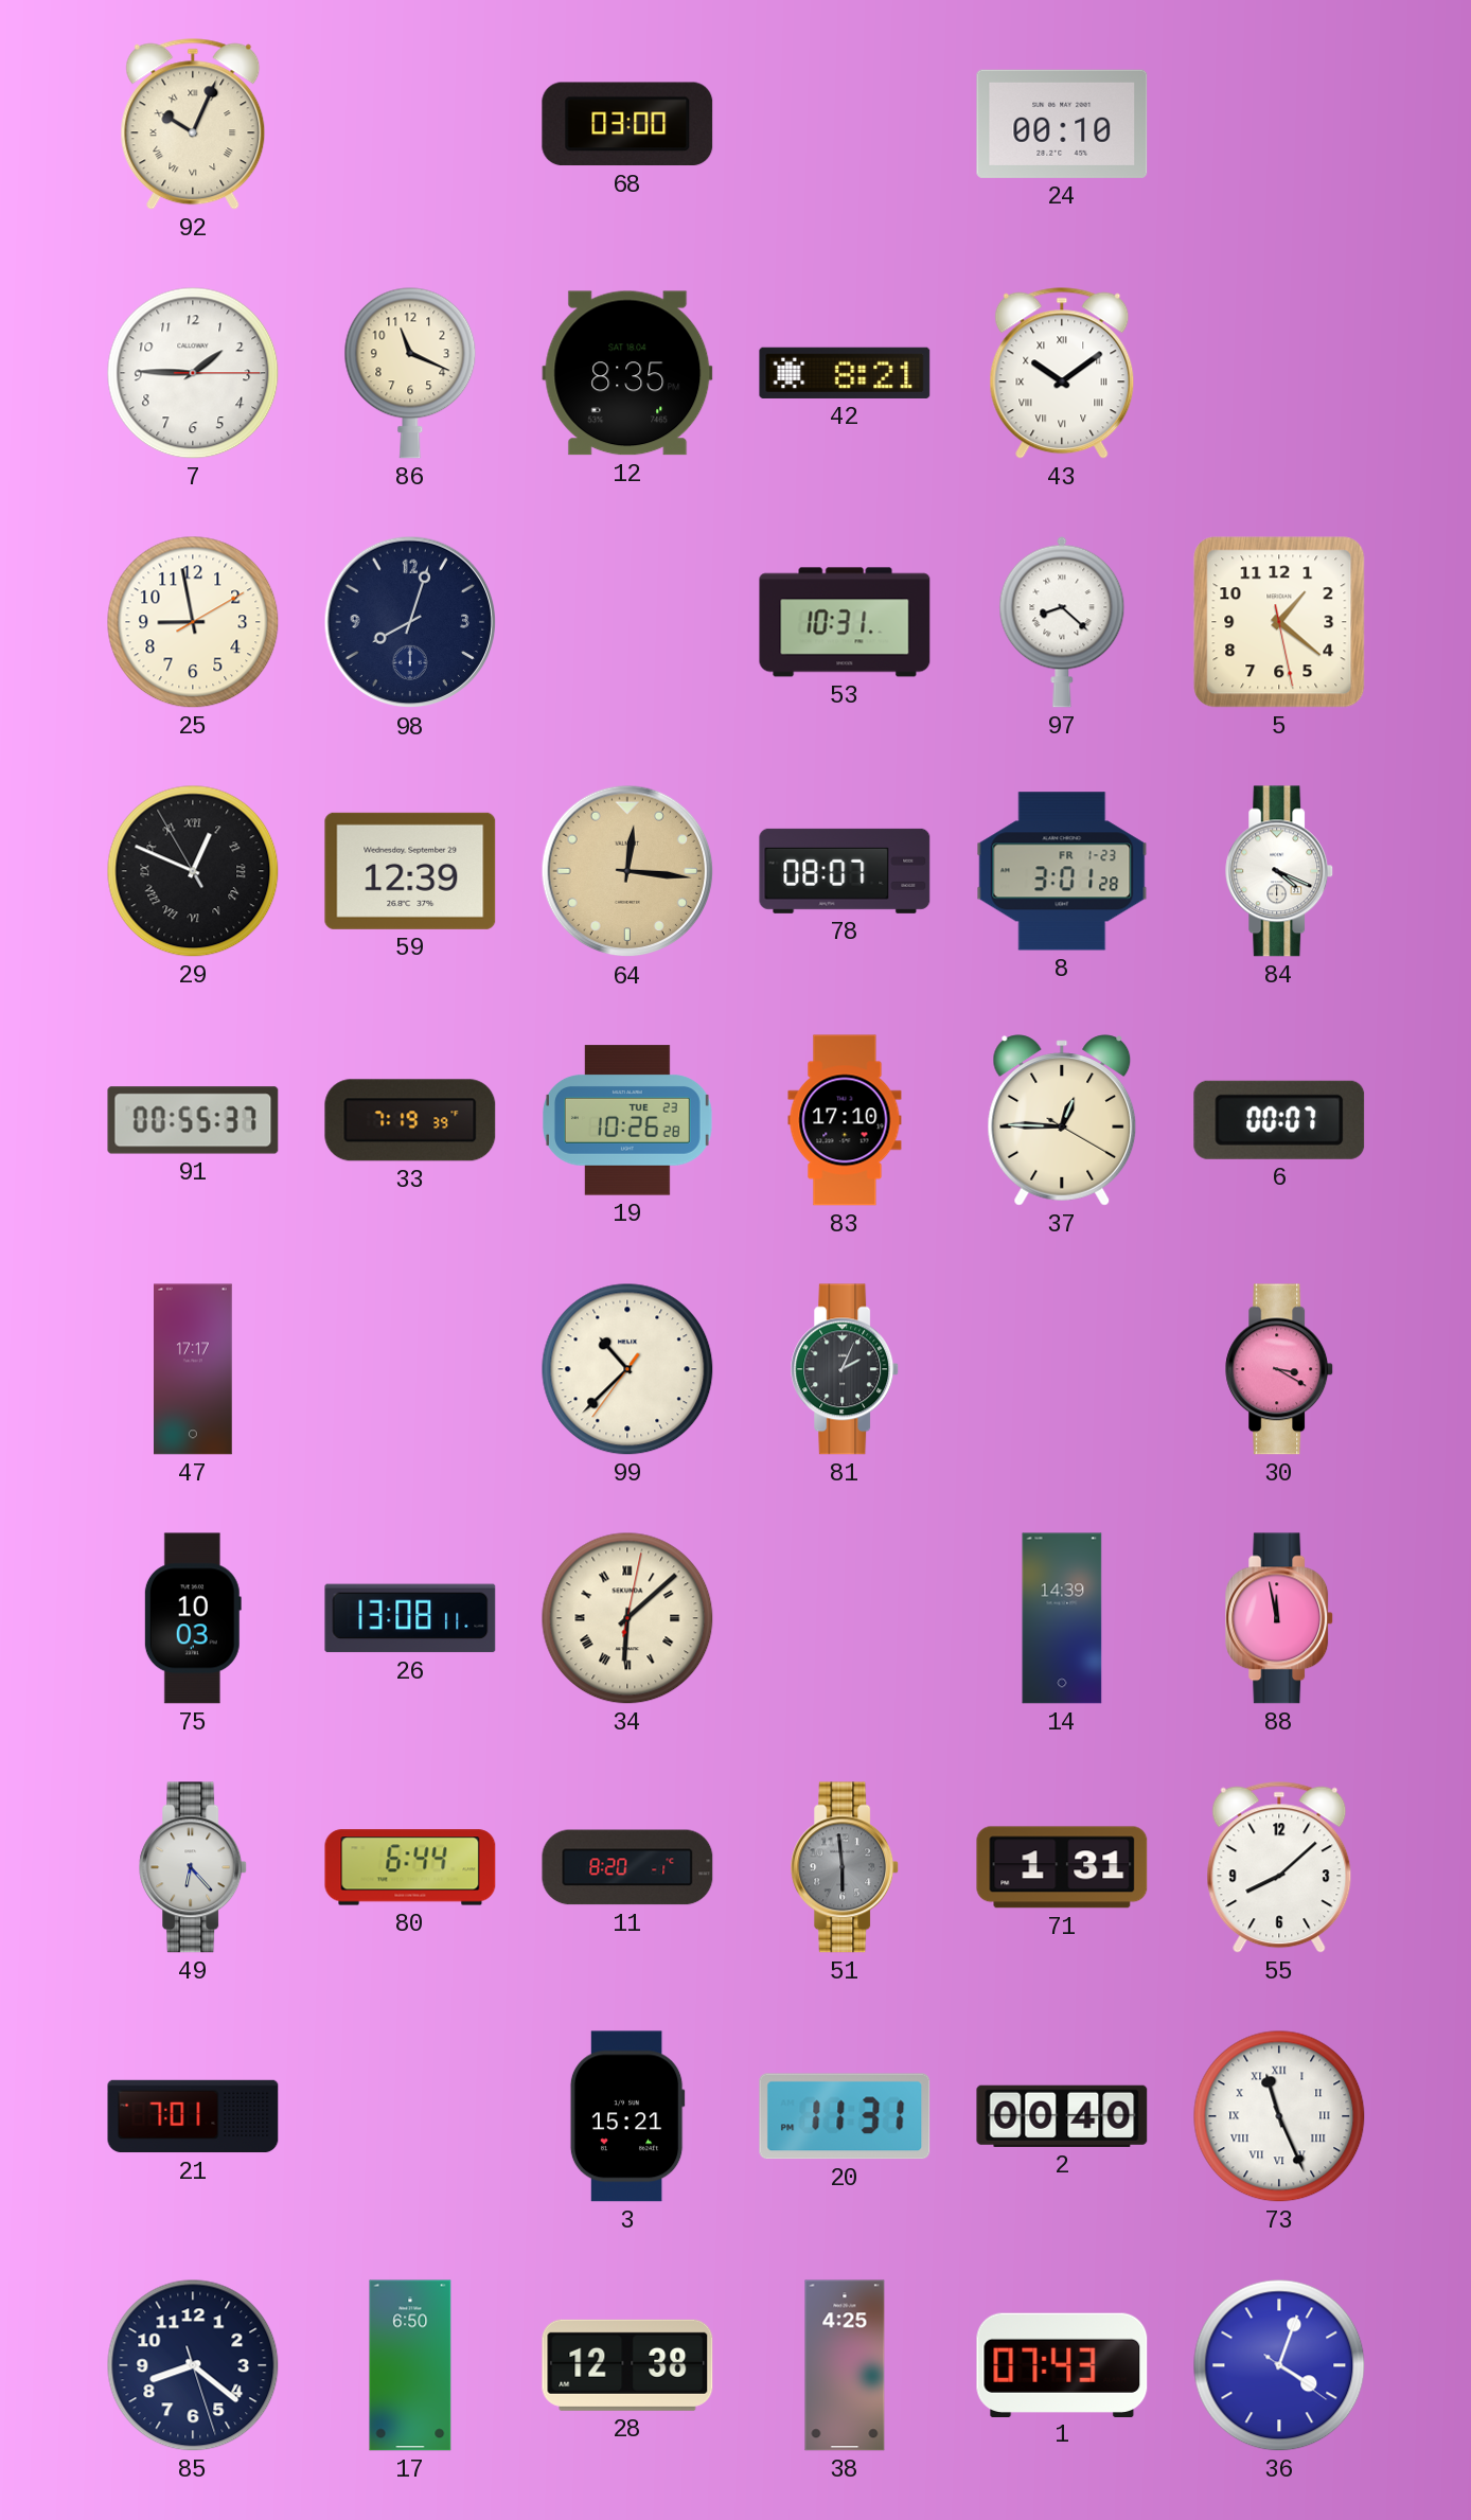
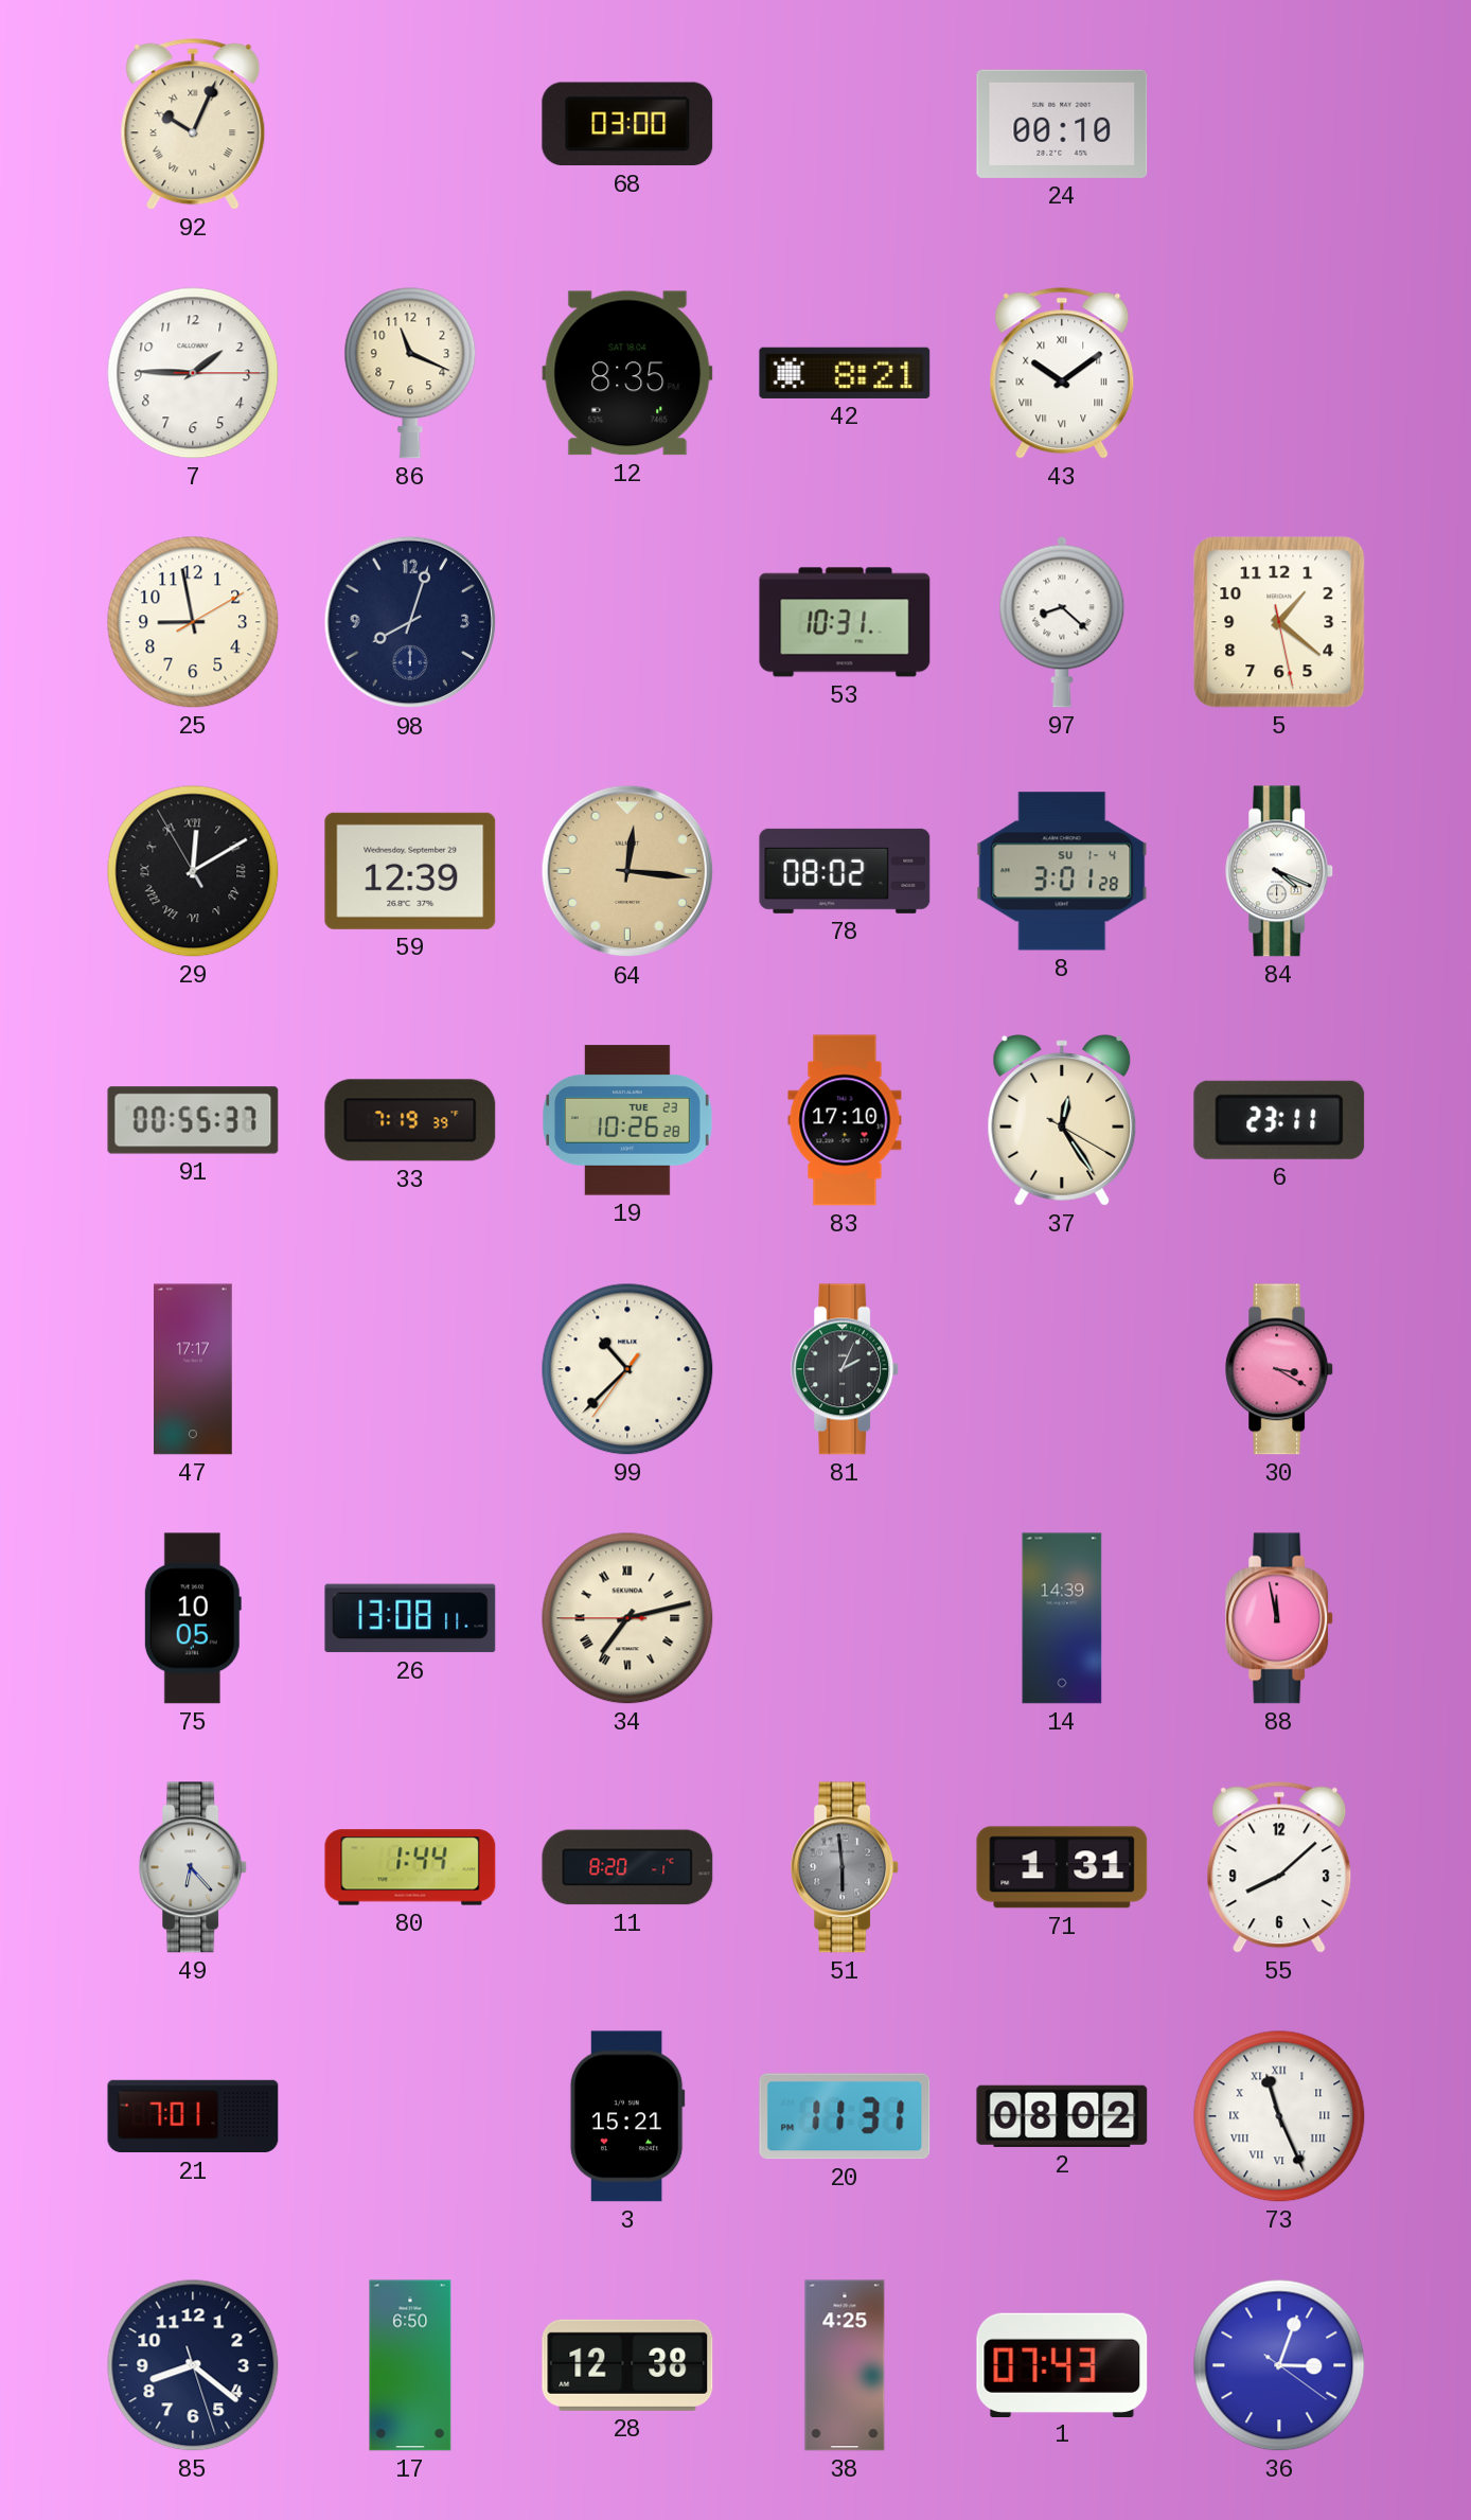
29: 12:48 -> 12:09 (193, 871)
78: 08:07 -> 08:02 (845, 871)
8 date: FR 1-23 -> SU 1-4 (1062, 871)
37: 12:45 -> 12:24 (1062, 1120)
6: 00:07 -> 23:11 (1279, 1120)
75: 10:03 -> 10:05 (193, 1618)
34: 6:08 -> 7:12 (627, 1618)
80: 6:44 -> 1:44 (410, 1867)
2: 00:40 -> 08:02 (1062, 2116)
36: 4:03 -> 3:03 (1279, 2365)
